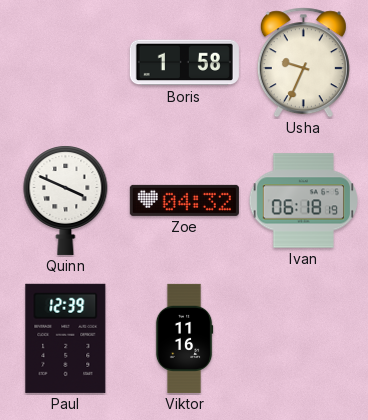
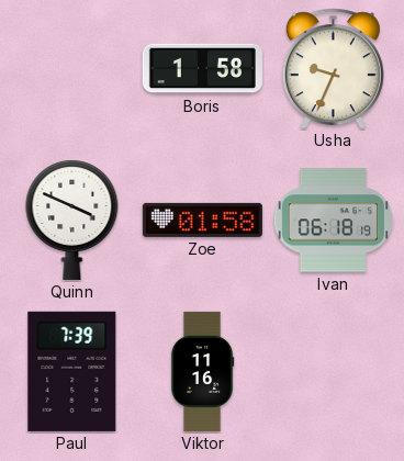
Zoe: 04:32 -> 01:58 (202, 220)
Paul: 12:39 -> 7:39 (72, 371)
